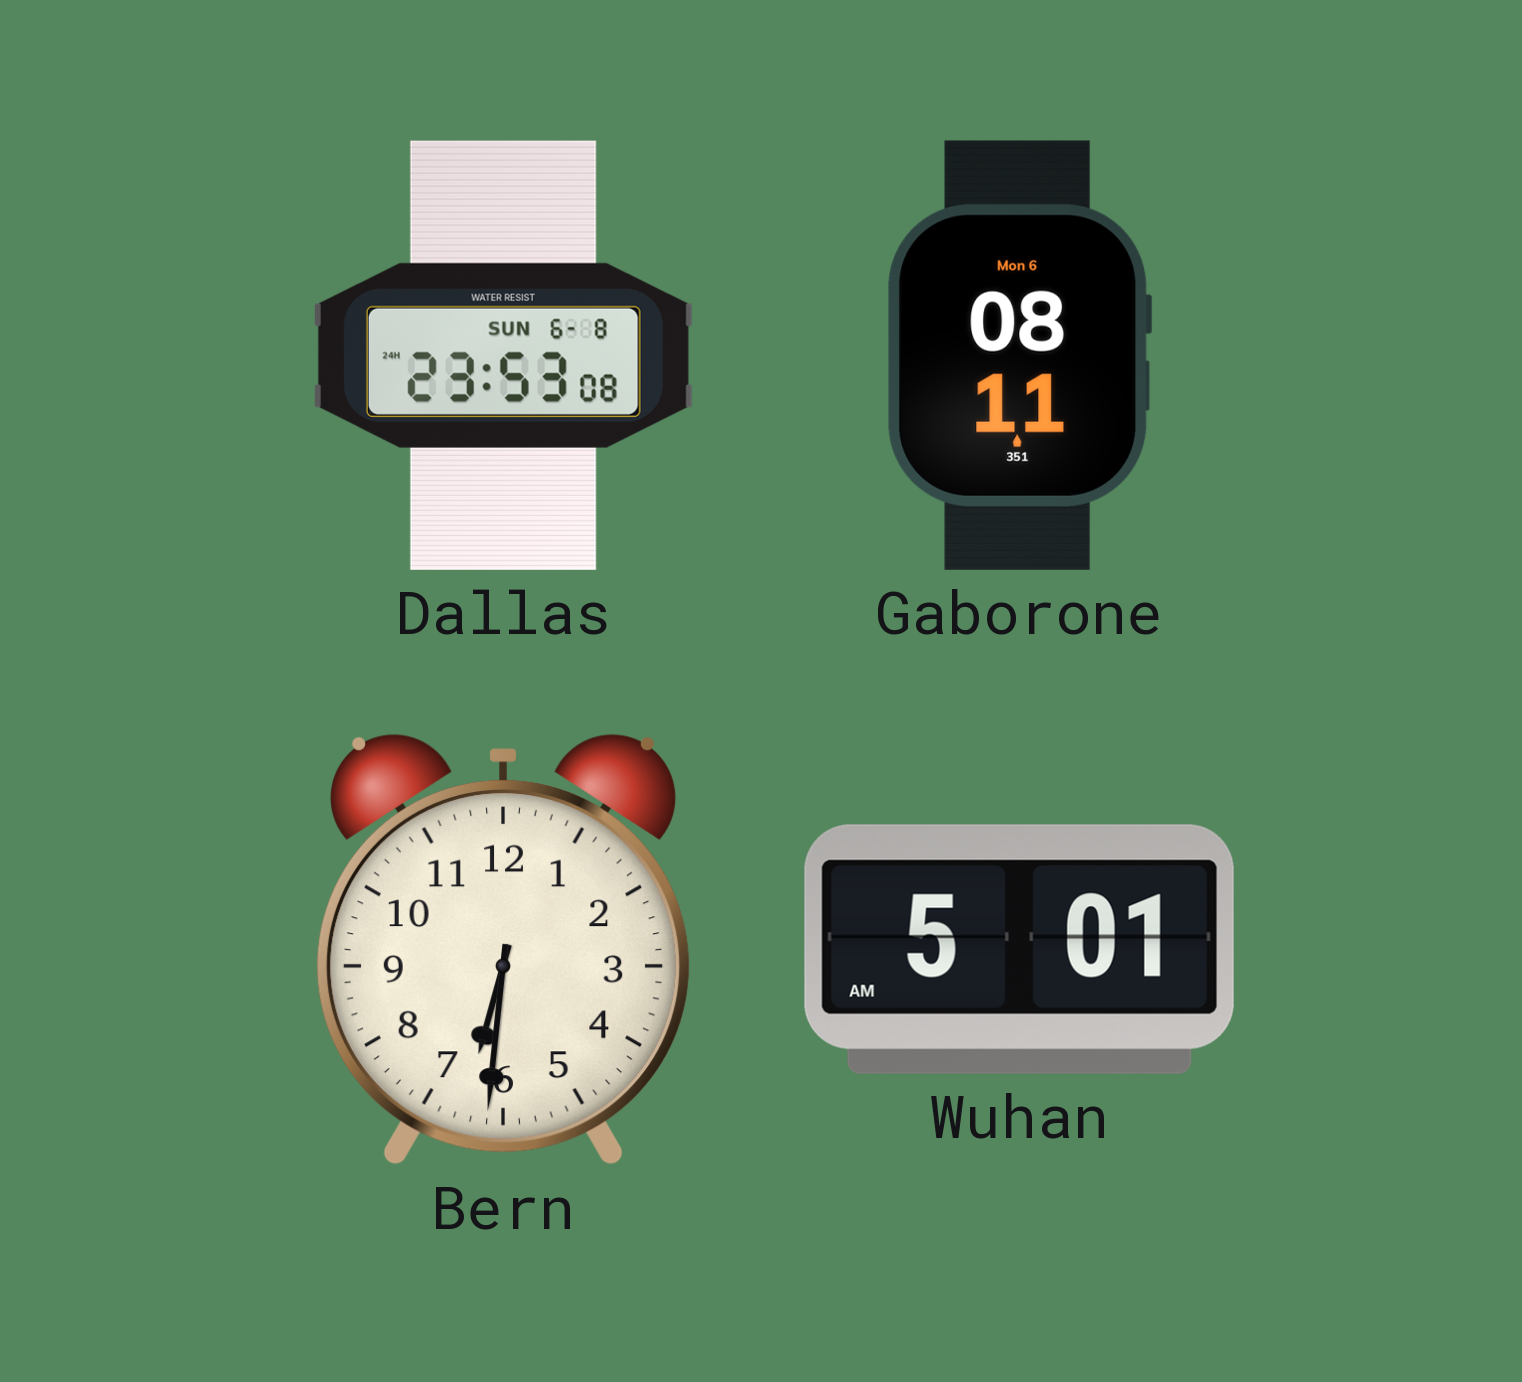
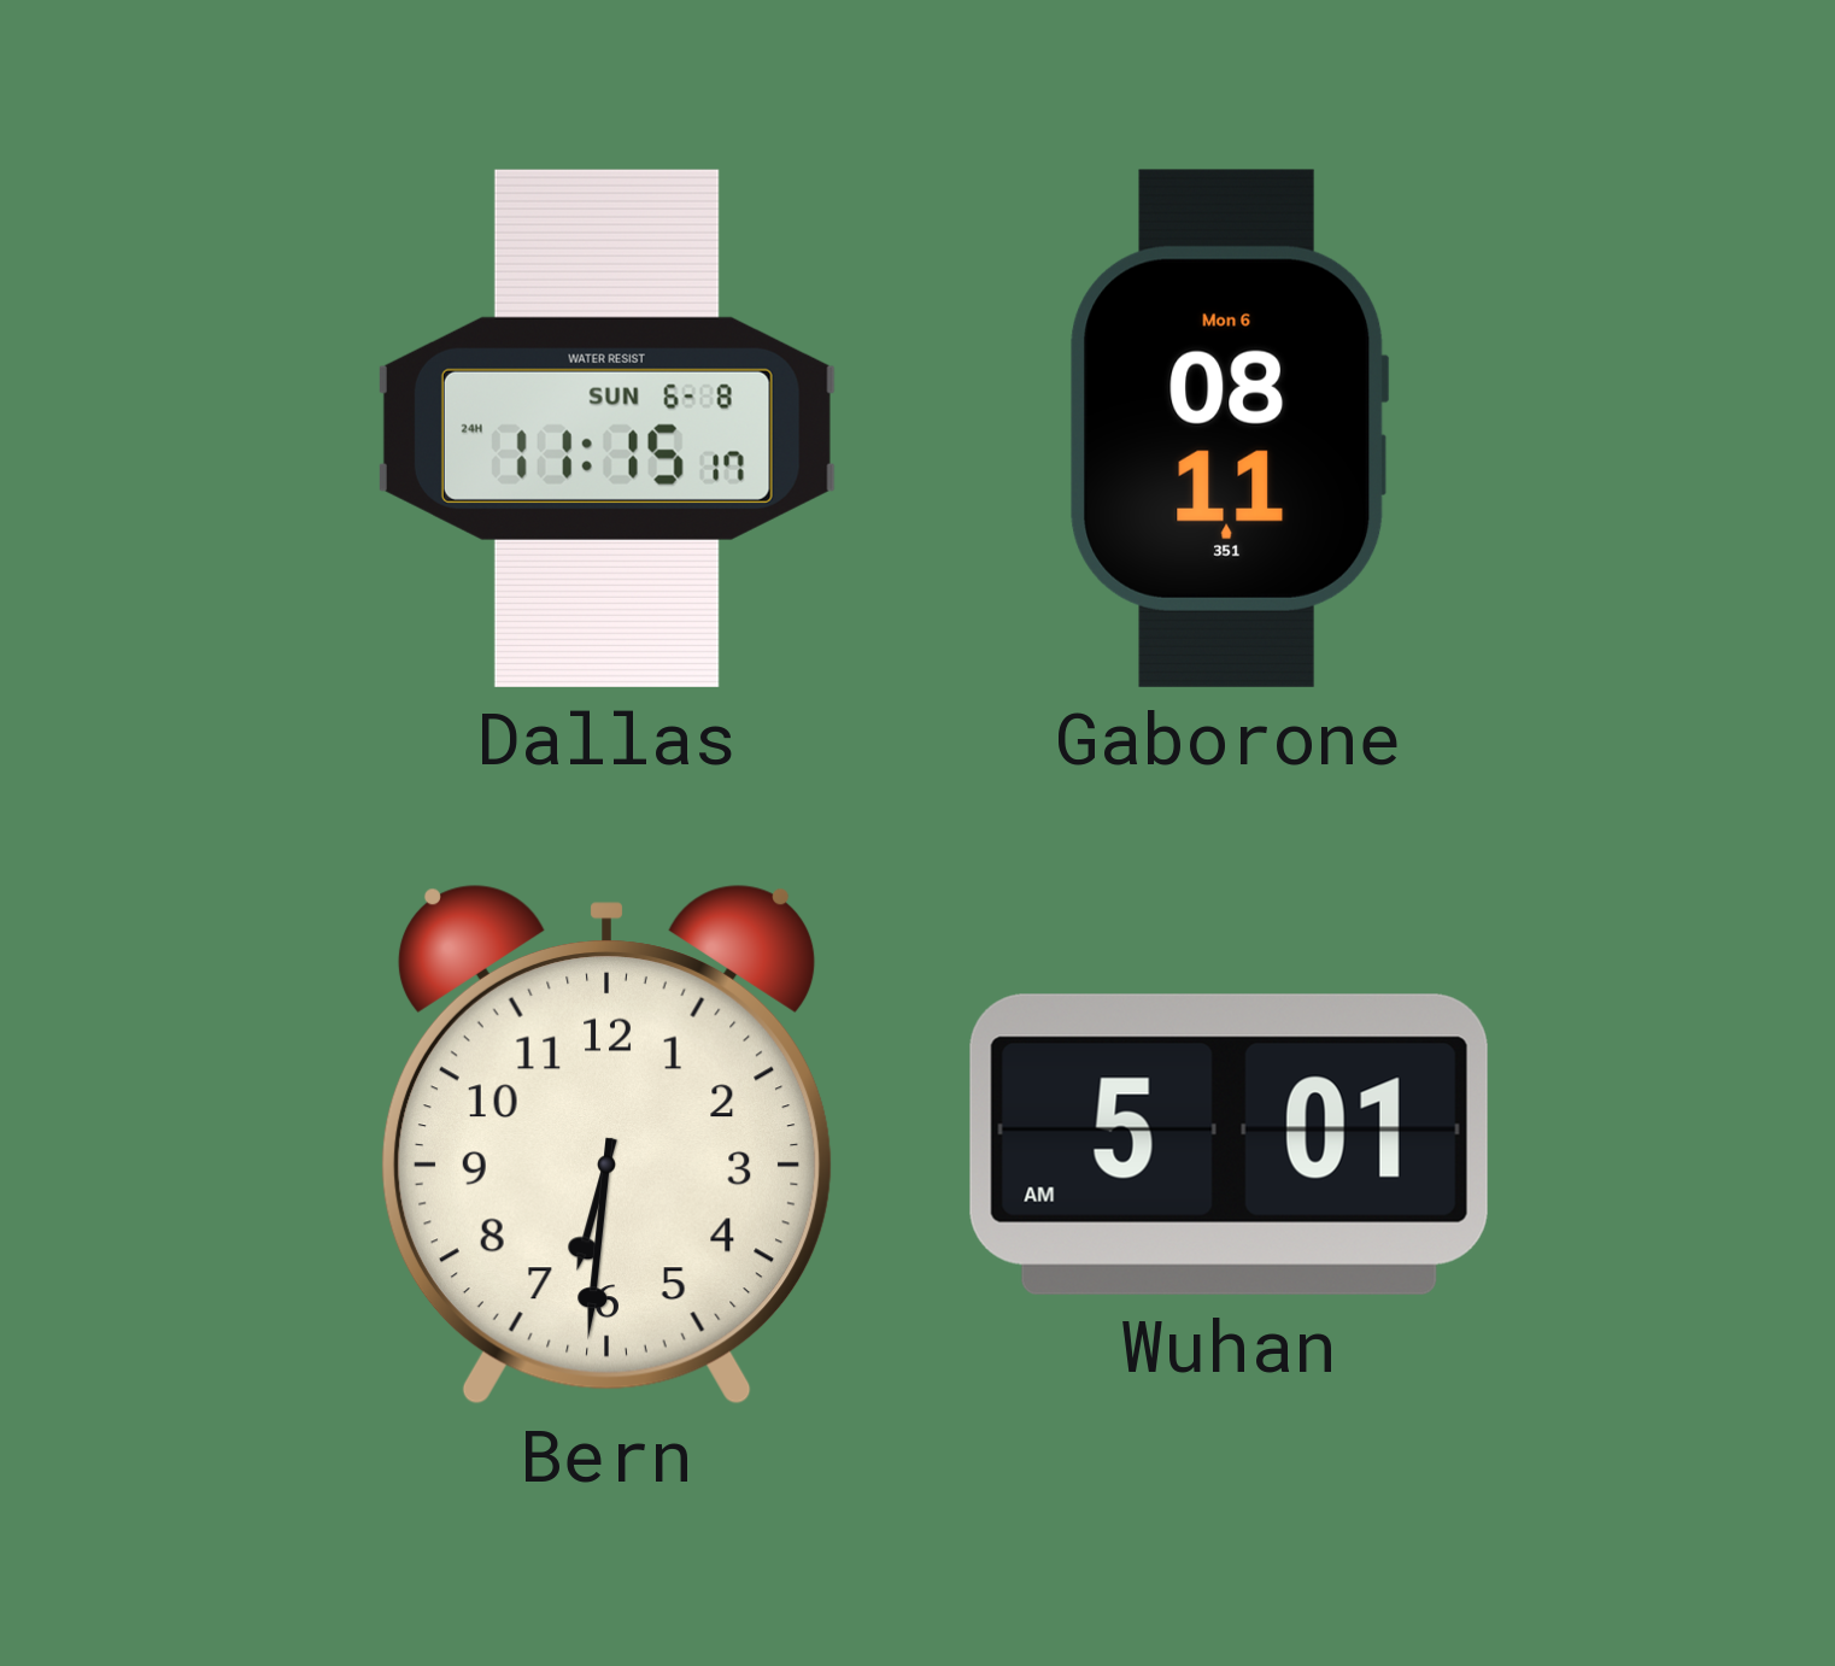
Dallas: 23:53 -> 11:15 (606, 428)
